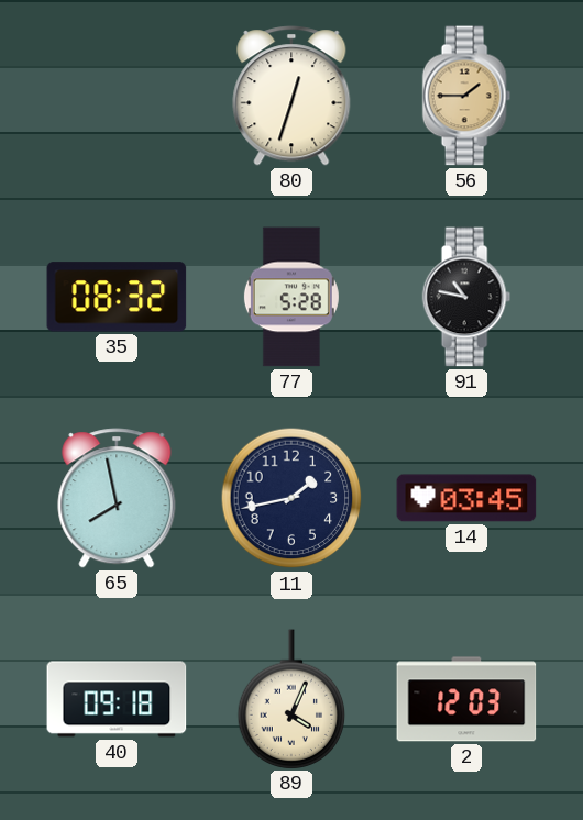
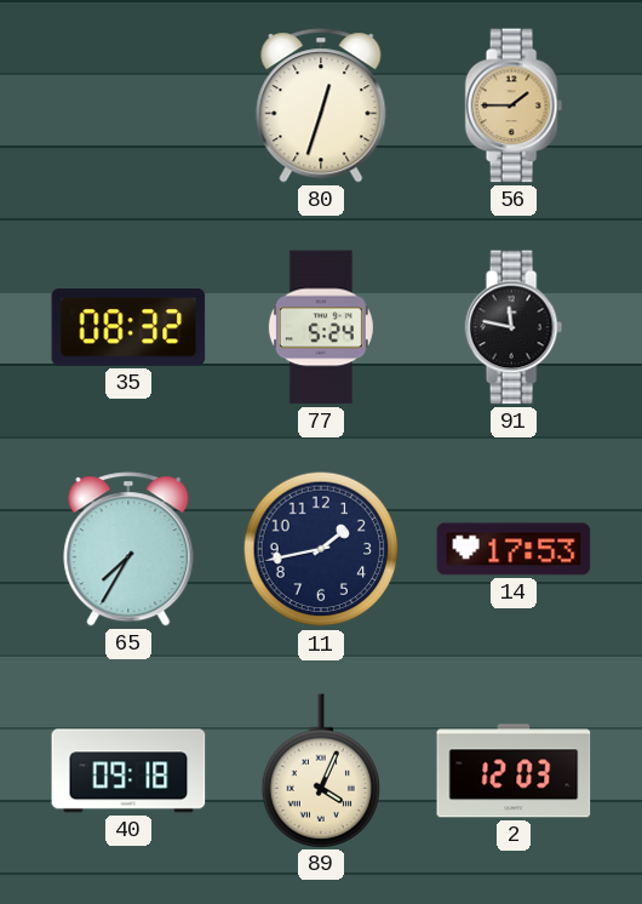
77: 5:28 -> 5:24 (321, 327)
91: 10:47 -> 11:47 (514, 327)
65: 7:58 -> 7:35 (128, 549)
14: 03:45 -> 17:53 (514, 549)
